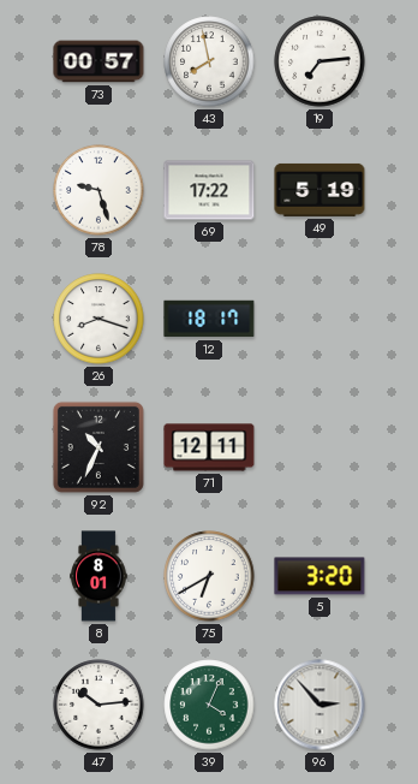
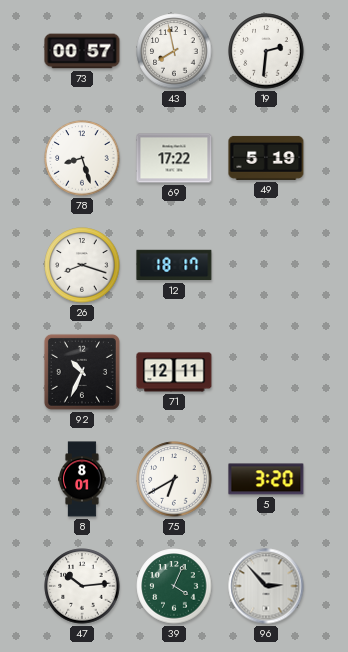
19: 7:14 -> 2:31 (266, 51)
78: 9:27 -> 8:27 (82, 158)
